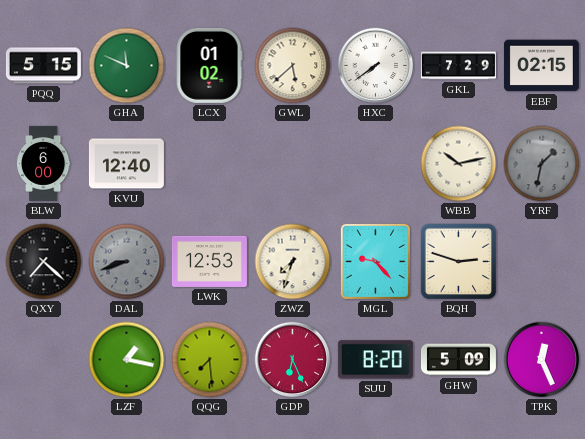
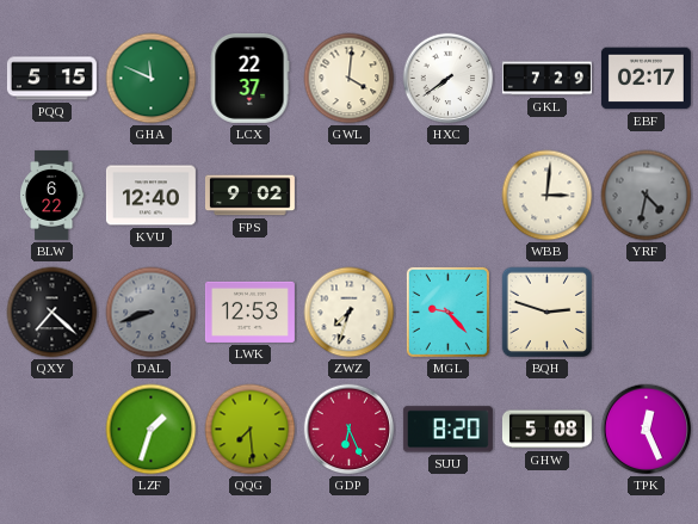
LCX: 01:02 -> 22:37 (249, 78)
GWL: 5:38 -> 4:01 (350, 79)
EBF: 02:15 -> 02:17 (646, 79)
BLW: 6:00 -> 6:22 (51, 195)
FPS: none -> 9:02 (249, 196)
WBB: 10:13 -> 3:01 (548, 196)
YRF: 1:32 -> 4:32 (647, 196)
LZF: 1:17 -> 1:33 (152, 430)
GHW: 5:09 -> 5:08 (546, 430)
